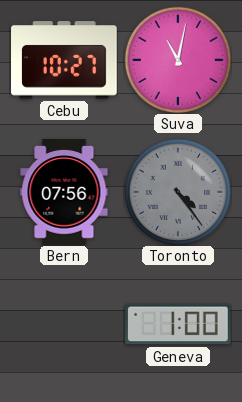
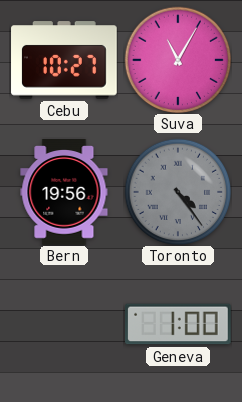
Suva: 11:02 -> 11:05 (178, 60)
Bern: 07:56 -> 19:56 (64, 192)
